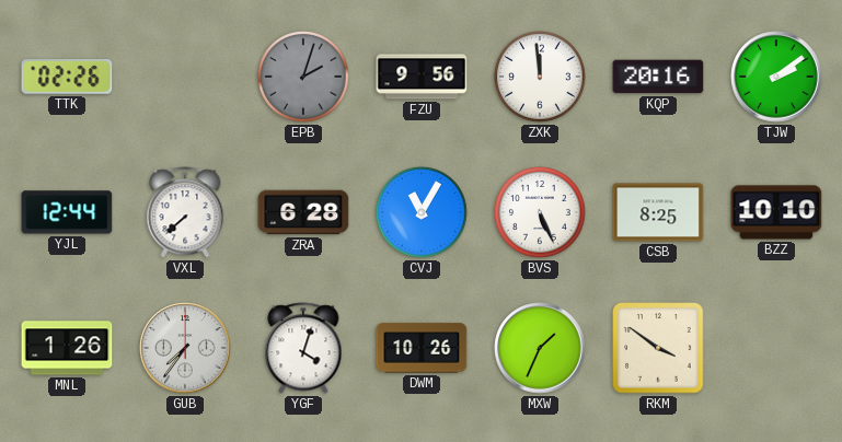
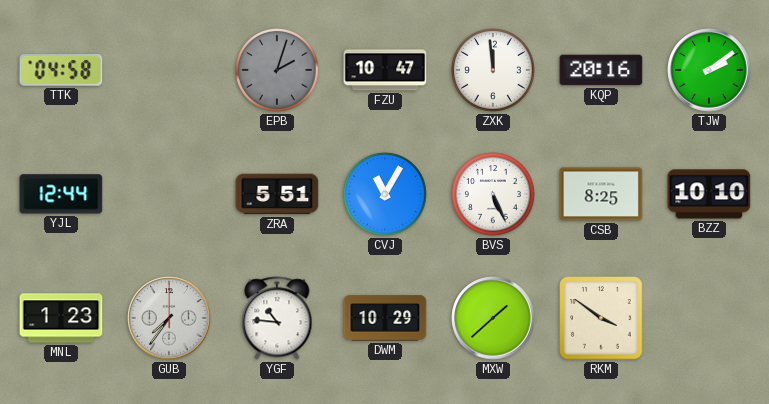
TTK: 02:26 -> 04:58 (61, 71)
FZU: 9:56 -> 10:47 (385, 70)
VXL: 7:38 -> none (185, 212)
ZRA: 6:28 -> 5:51 (277, 194)
MNL: 1:26 -> 1:23 (61, 318)
YGF: 4:03 -> 10:46 (277, 318)
DWM: 10:26 -> 10:29 (385, 318)
MXW: 1:34 -> 1:38 (493, 318)
